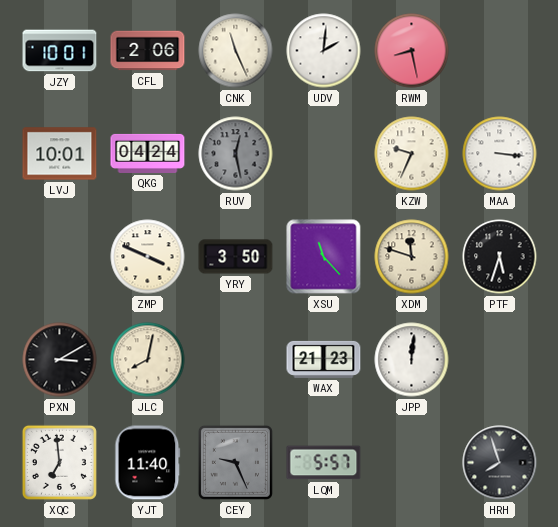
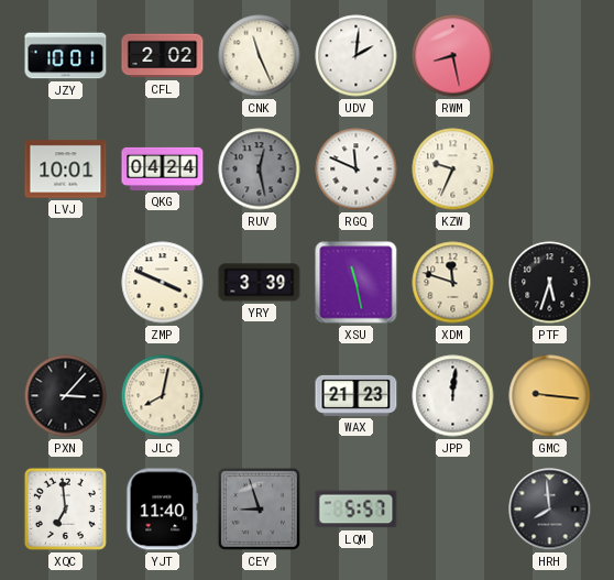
CFL: 2:06 -> 2:02 (163, 56)
RGQ: none -> 11:49 (357, 169)
MAA: 3:16 -> none (500, 154)
YRY: 3:50 -> 3:39 (260, 283)
XSU: 11:23 -> 11:28 (357, 283)
PXN: 3:10 -> 3:07 (66, 396)
GMC: none -> 9:16 (550, 396)
CEY: 9:26 -> 8:57 (259, 508)
HRH: 7:57 -> 7:59 (550, 510)
